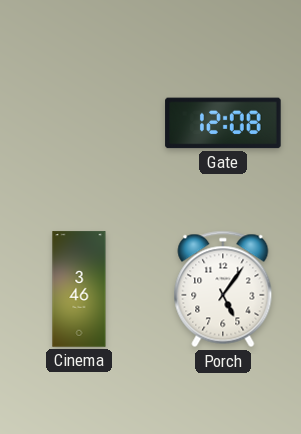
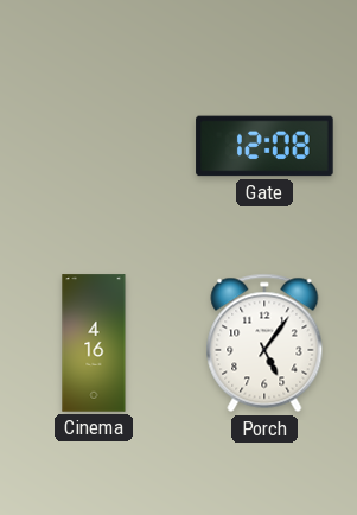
Cinema: 3:46 -> 4:16 (94, 343)
